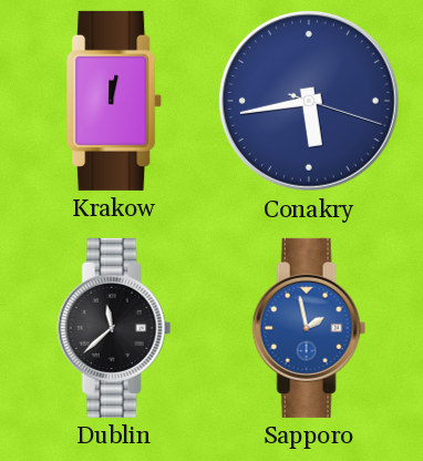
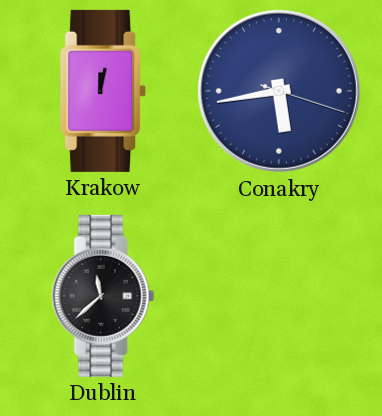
Sapporo: 1:58 -> none (309, 328)
